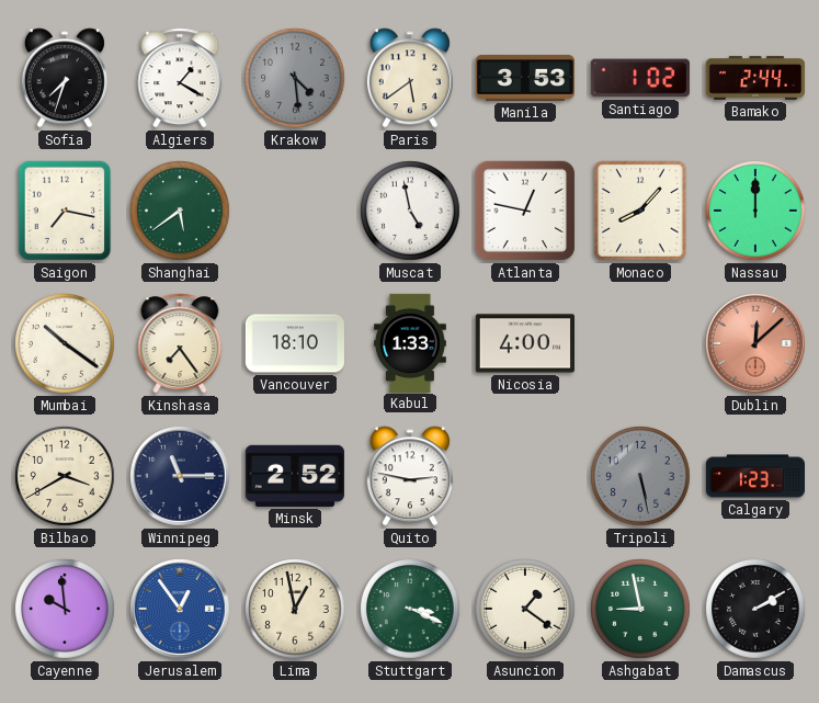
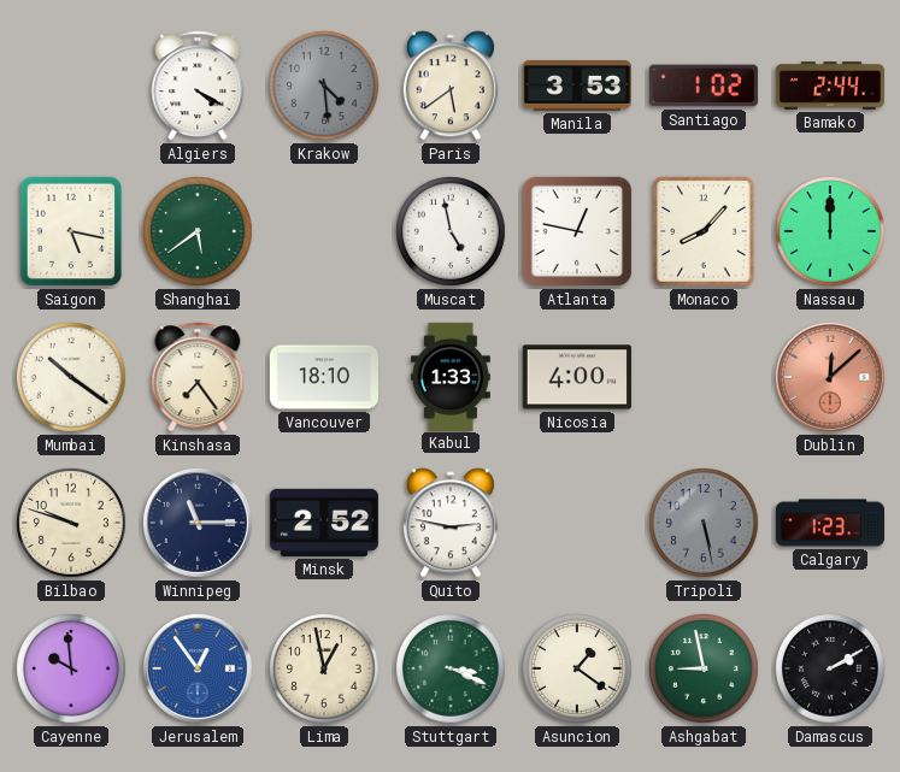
Sofia: 7:33 -> none (65, 78)
Algiers: 1:20 -> 4:20 (198, 86)
Saigon: 7:17 -> 5:17 (71, 231)
Bilbao: 3:40 -> 9:48 (72, 524)
